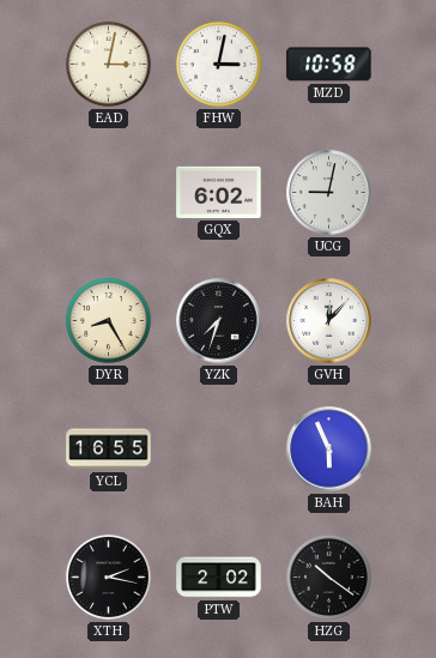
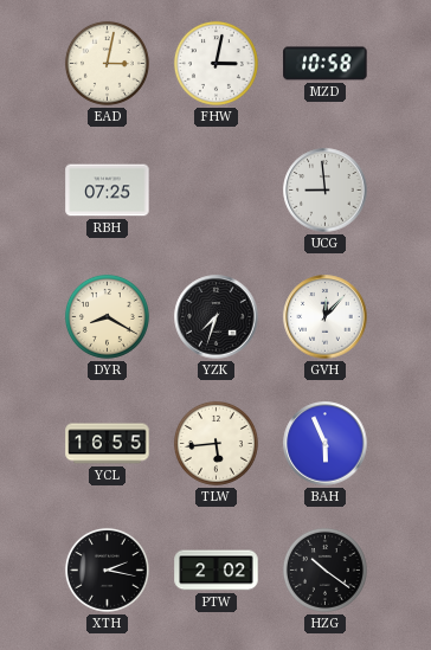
RBH: none -> 07:25 (108, 191)
GQX: 6:02 -> none (219, 192)
UCG: 9:02 -> 8:59 (326, 191)
DYR: 8:25 -> 8:20 (107, 316)
TLW: none -> 5:44 (215, 443)
